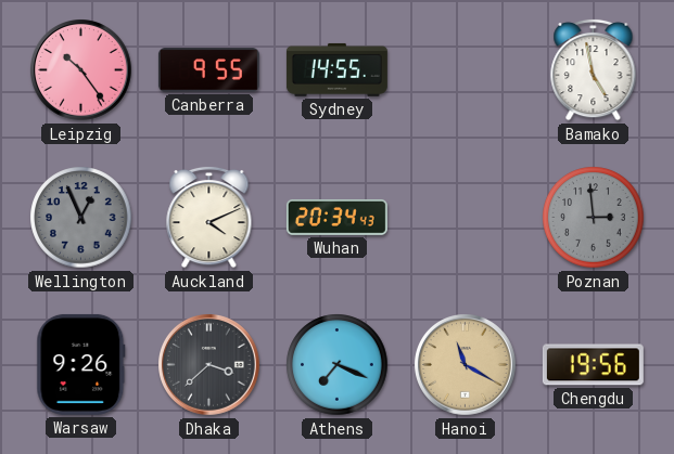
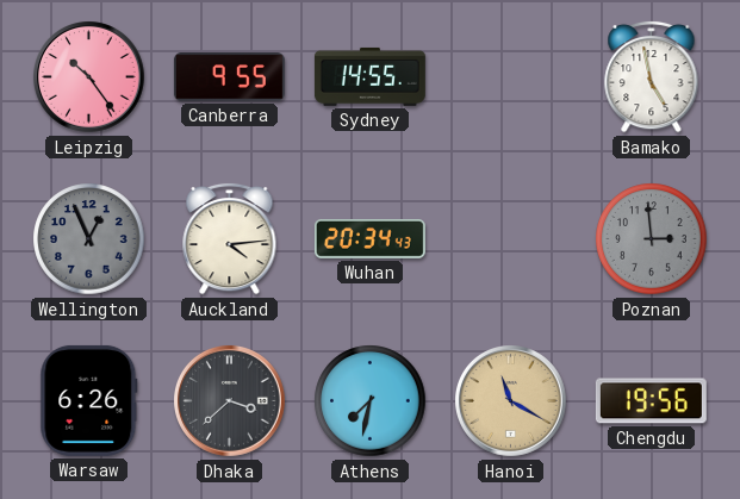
Auckland: 4:11 -> 4:14 (230, 238)
Warsaw: 9:26 -> 6:26 (89, 400)
Athens: 7:19 -> 7:32 (371, 401)
